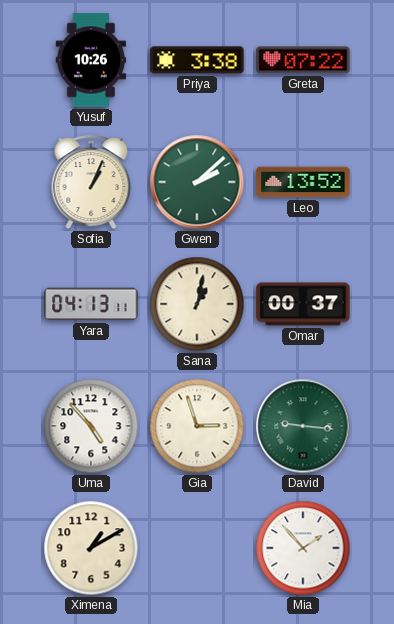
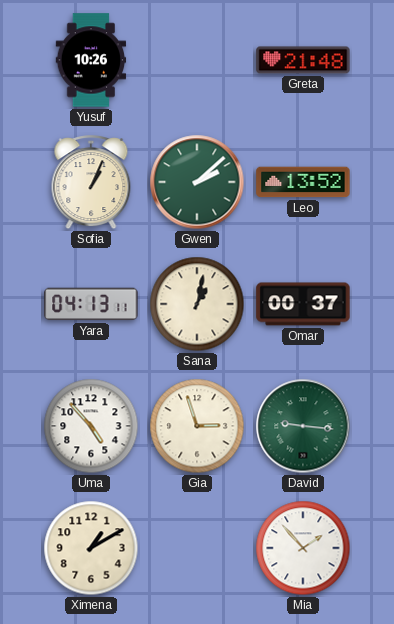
Priya: 3:38 -> none (197, 60)
Greta: 07:22 -> 21:48 (303, 60)
